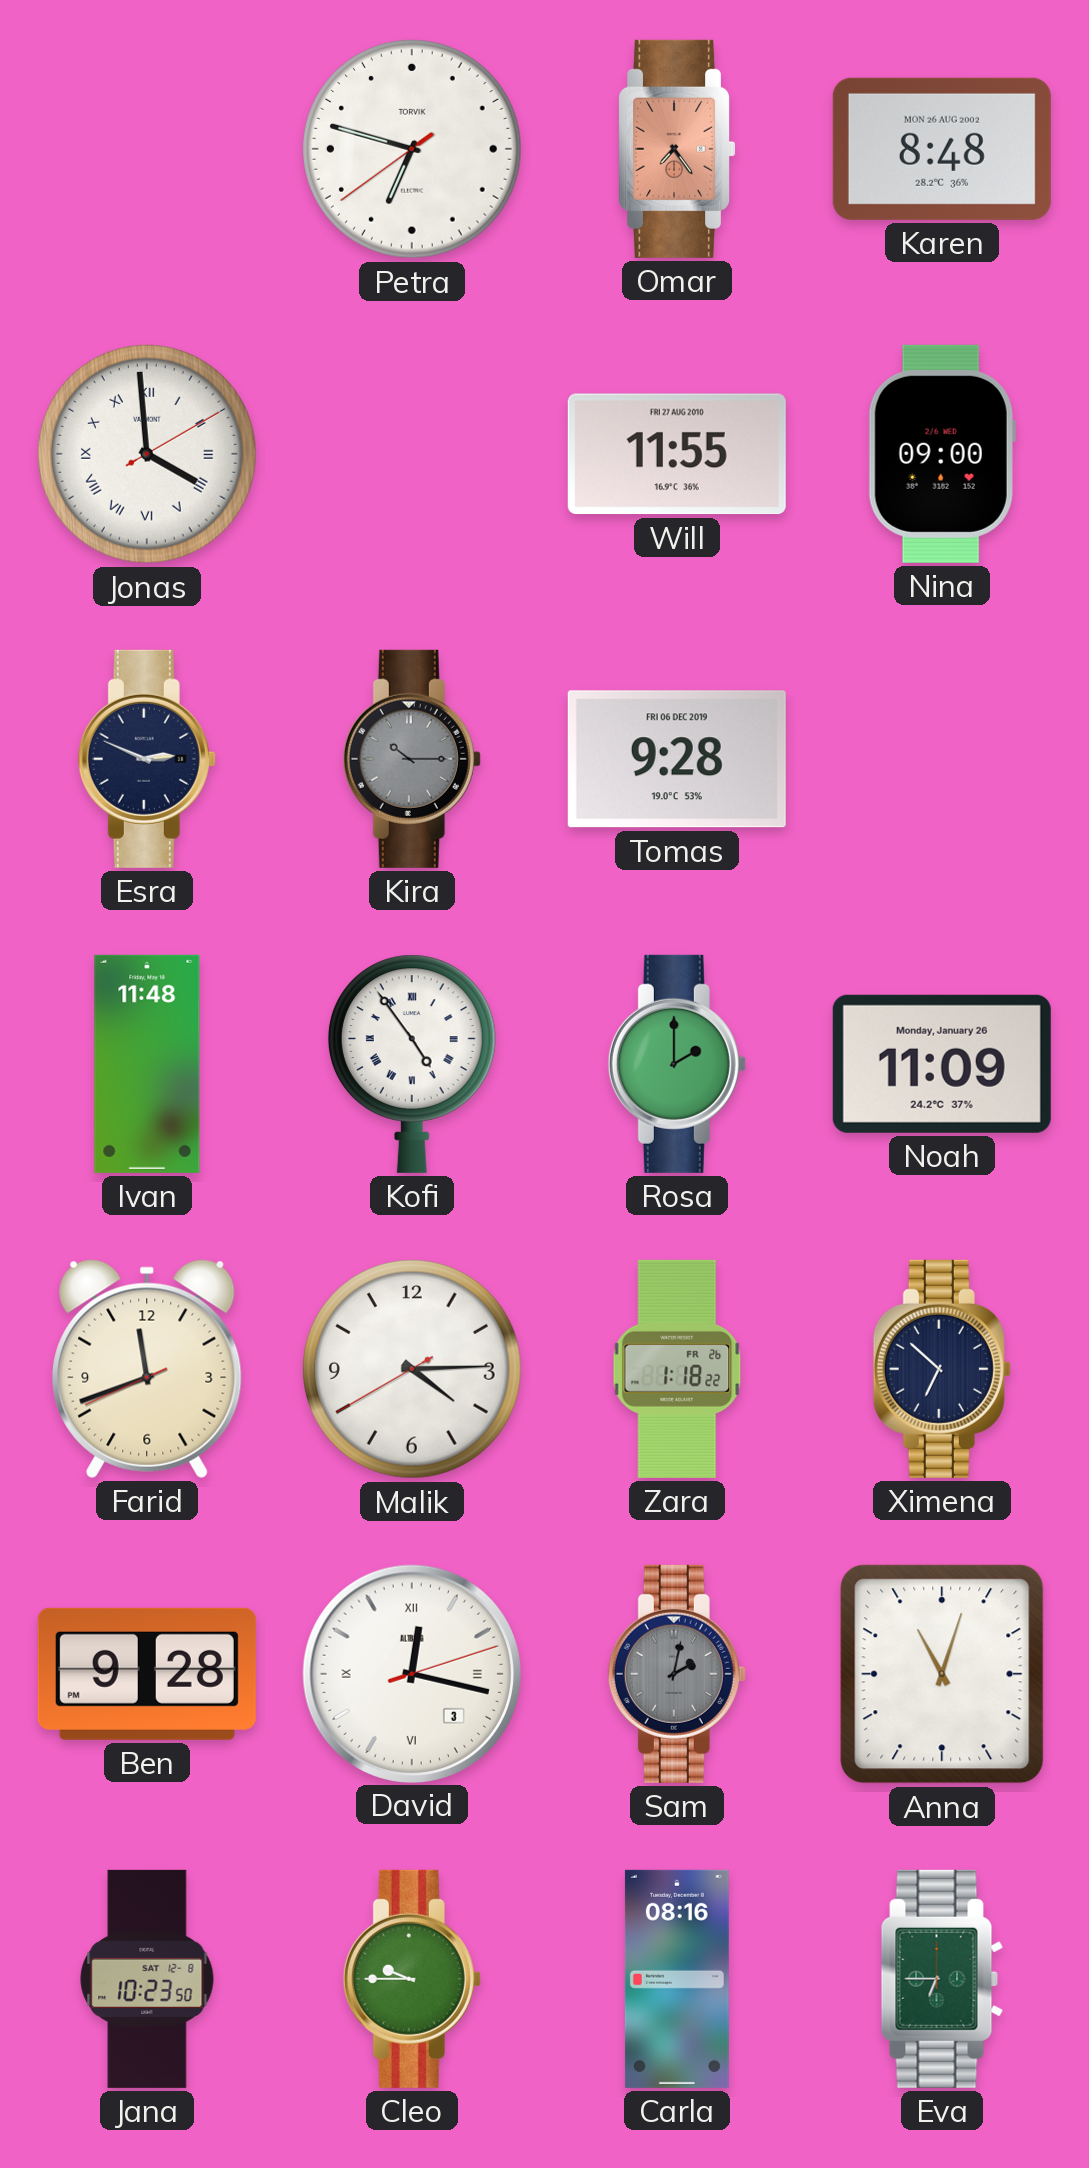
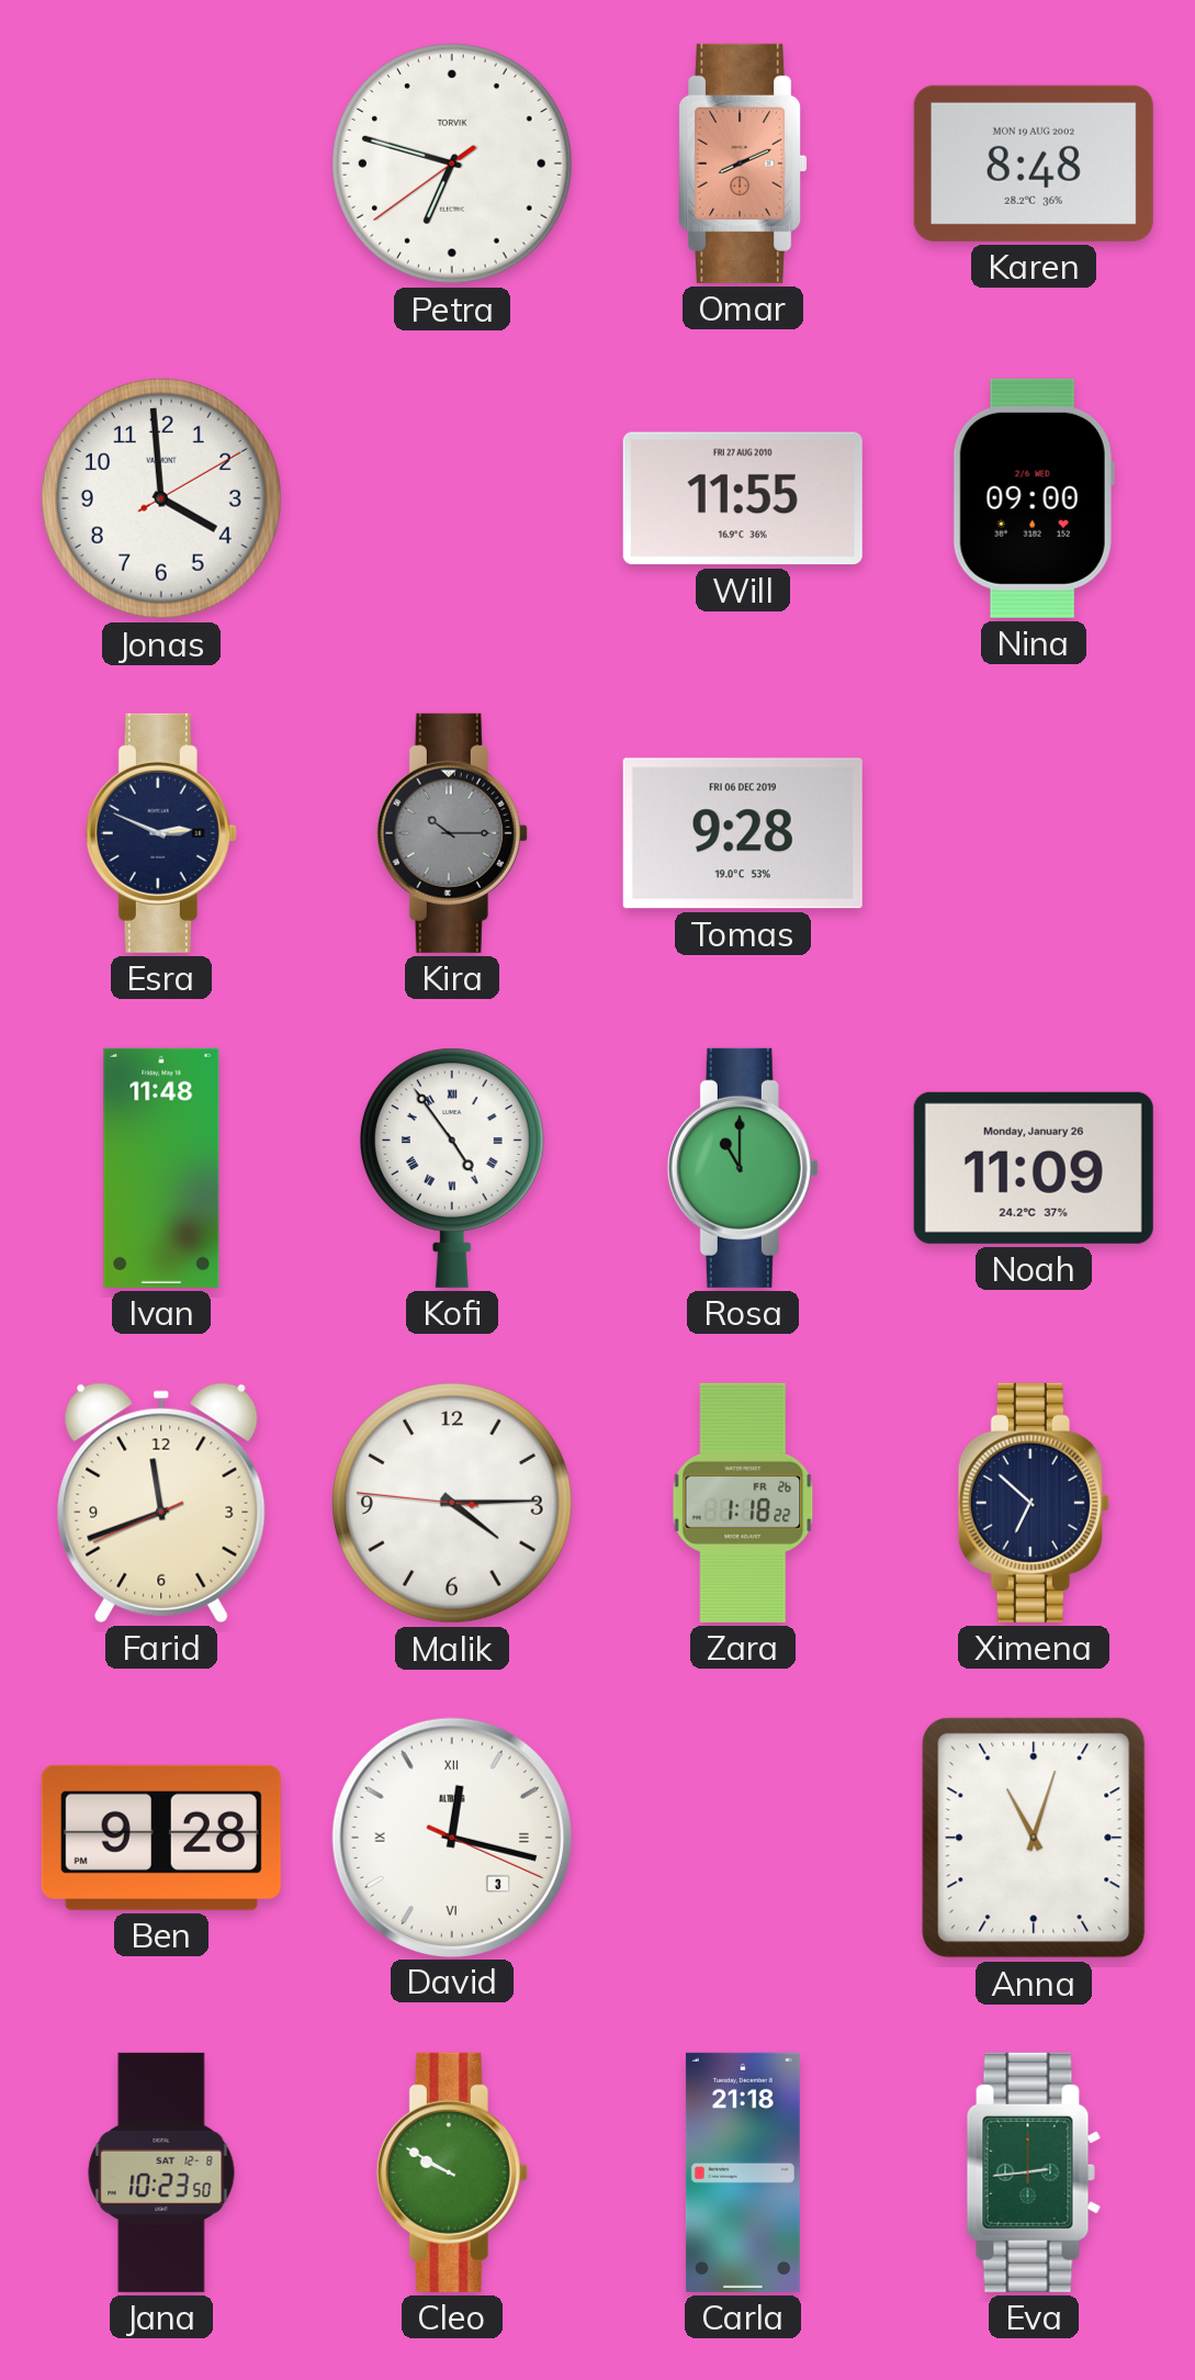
Omar: 7:24 -> 8:11 (743, 164)
Karen date: MON 26 AUG 2002 -> MON 19 AUG 2002 (1034, 164)
Jonas numerals: Roman -> Arabic (161, 498)
Rosa: 2:00 -> 11:00 (743, 1168)
Malik: 4:14:40 -> 4:14:46 (452, 1503)
David: 12:17:12 -> 12:17:19 (451, 1837)
Sam: 2:02 -> none (677, 1674)
Cleo: 9:45 -> 9:50 (452, 2173)
Carla: 08:16 -> 21:18 (743, 2173)
Eva: 6:45 -> 2:44 (1034, 2173)
